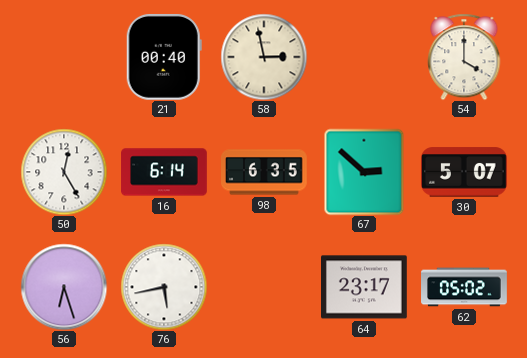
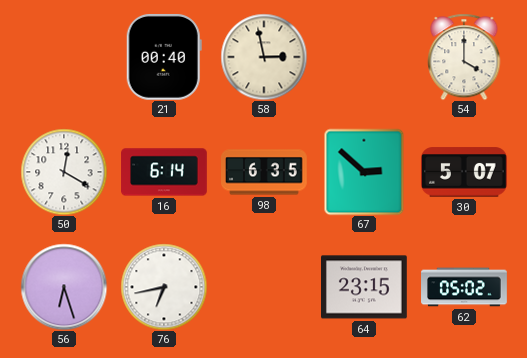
50: 12:25 -> 12:20 (64, 172)
76: 5:43 -> 6:43 (164, 287)
64: 23:17 -> 23:15 (365, 287)
